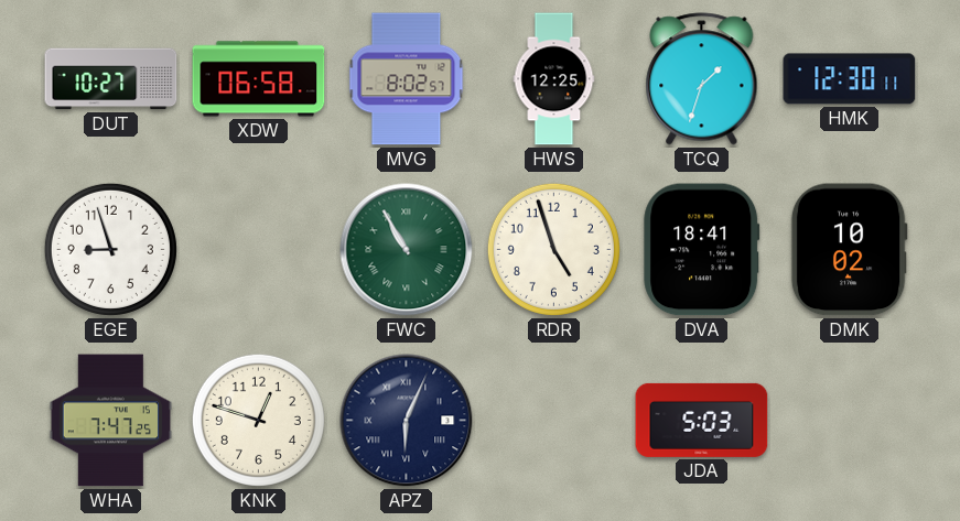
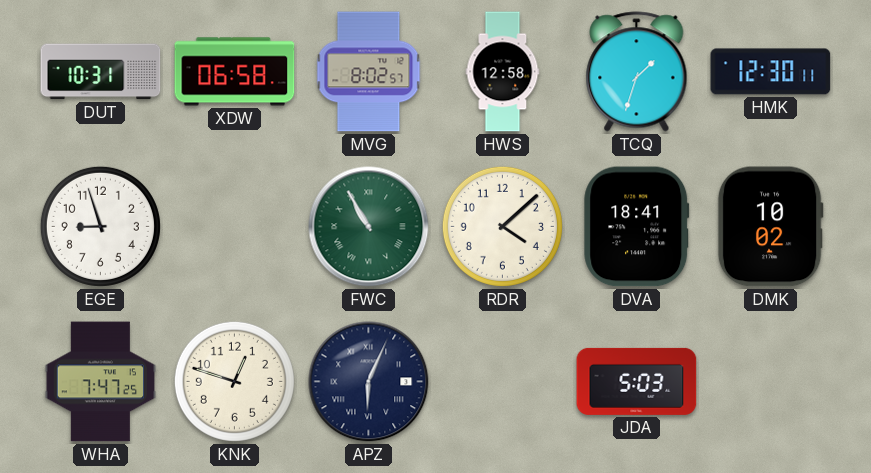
DUT: 10:27 -> 10:31 (101, 72)
HWS: 12:25 -> 12:58 (503, 72)
RDR: 4:57 -> 4:08 (502, 226)
